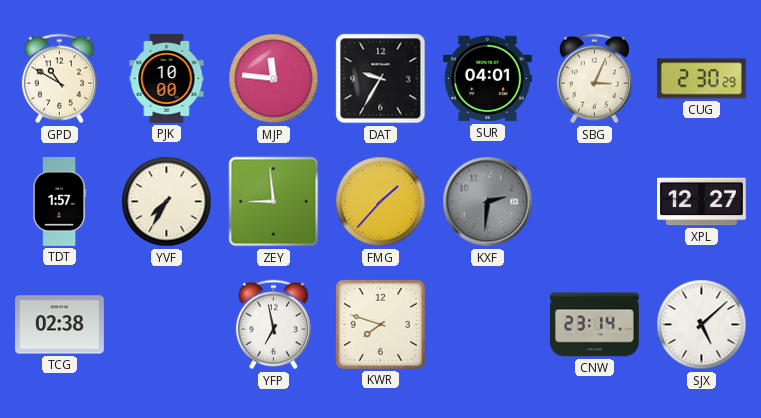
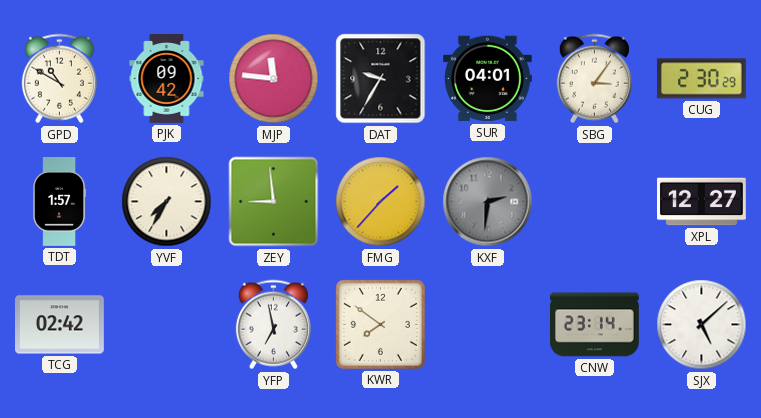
PJK: 10:00 -> 09:42 (167, 79)
SBG: 3:04 -> 3:06 (594, 79)
TCG: 02:38 -> 02:42 (60, 325)
KWR: 7:48 -> 7:51 (380, 324)
